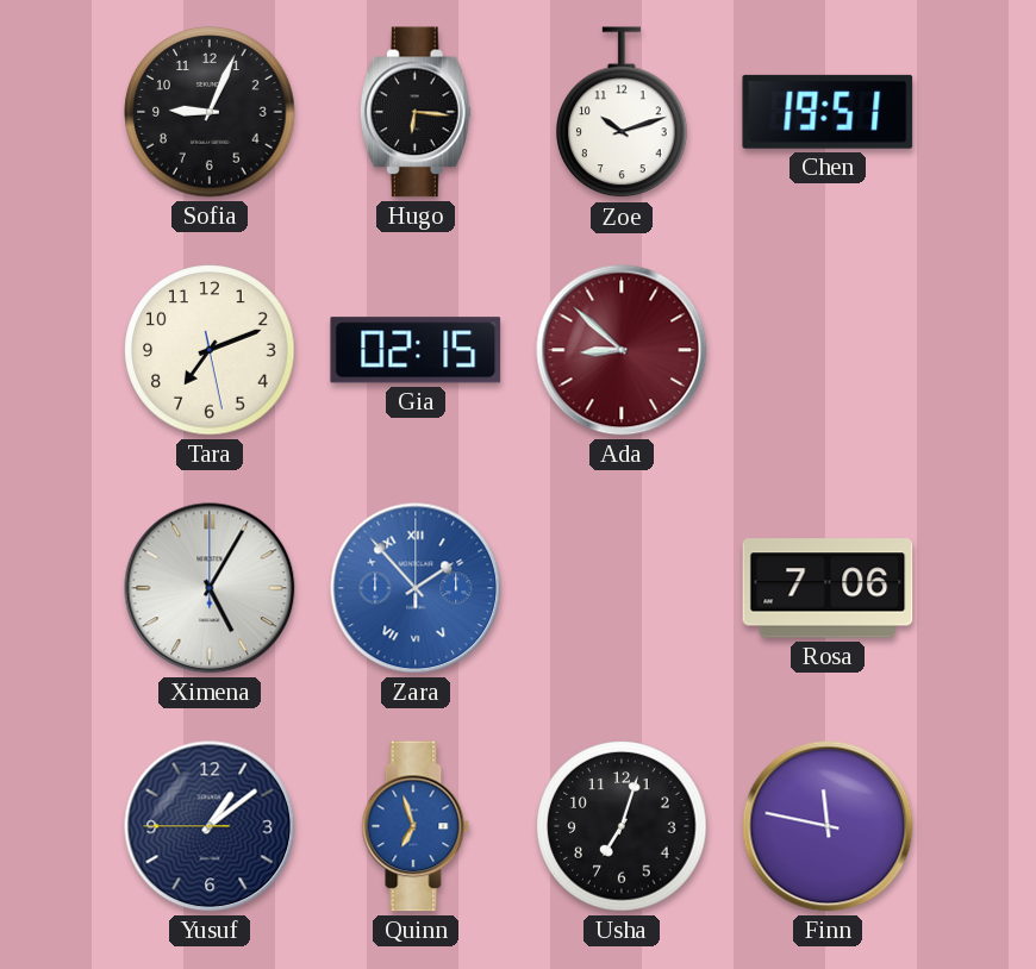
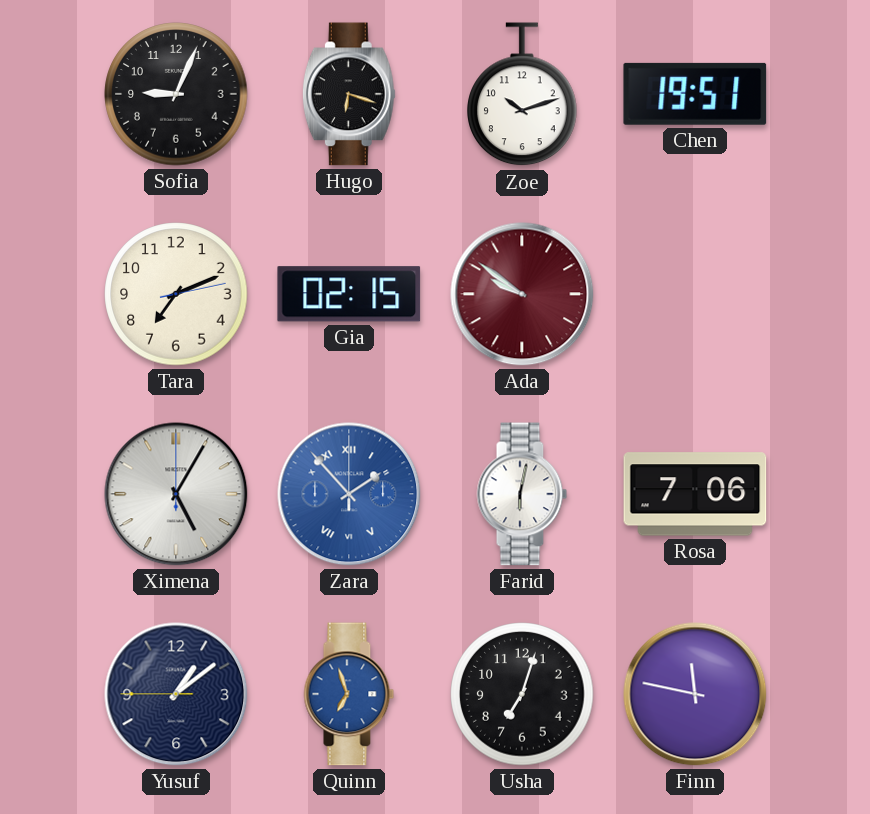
Hugo: 6:16 -> 6:18 (349, 94)
Tara: 7:11:28 -> 7:11:13 (176, 294)
Ada: 8:52 -> 9:51 (522, 294)
Farid: none -> 6:02 (522, 494)
